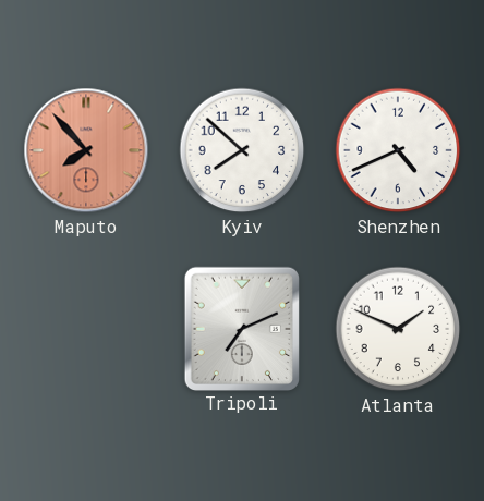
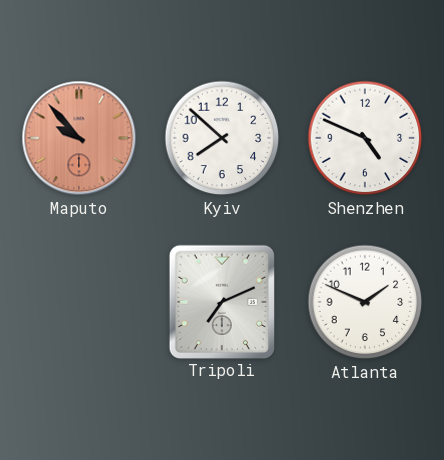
Maputo: 7:53 -> 9:53 (79, 138)
Shenzhen: 4:41 -> 4:49 (365, 138)
